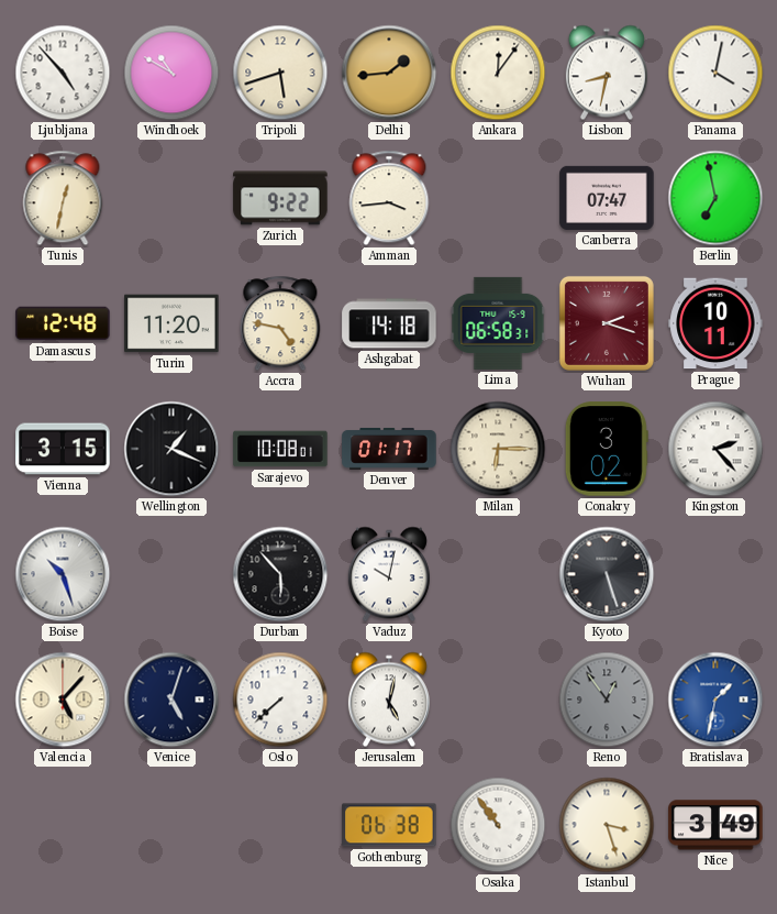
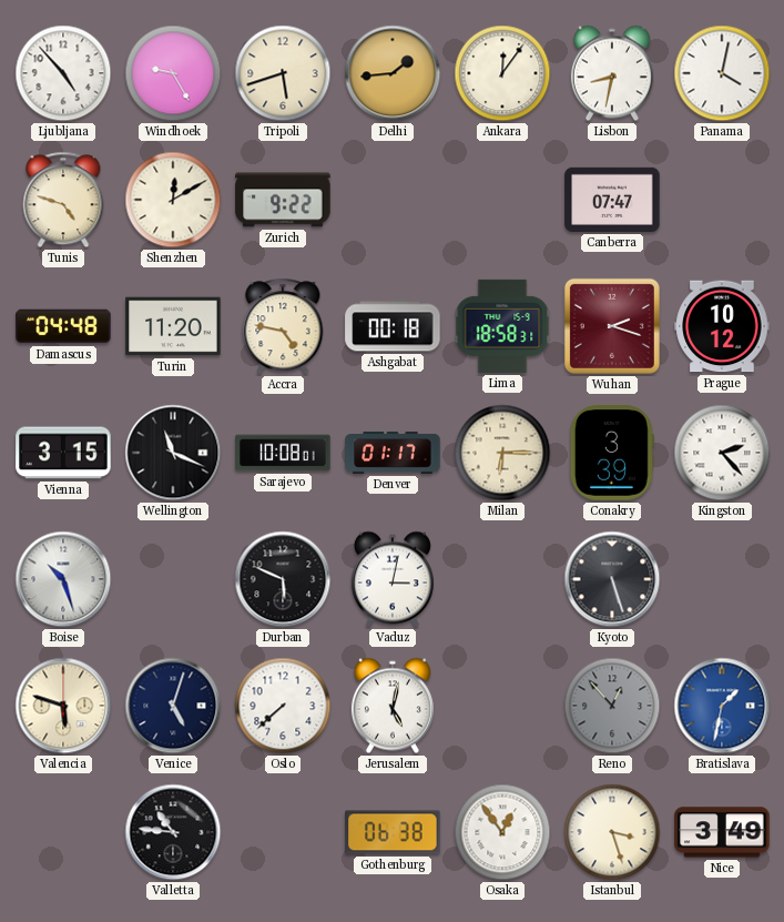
Windhoek: 10:50 -> 9:25 (173, 73)
Tunis: 12:32 -> 4:48 (63, 200)
Shenzhen: none -> 12:10 (173, 200)
Amman: 3:44 -> none (389, 198)
Berlin: 6:58 -> none (715, 198)
Damascus: 12:48 -> 04:48 (63, 326)
Ashgabat: 14:18 -> 00:18 (393, 326)
Lima: 06:58 -> 18:58 (502, 326)
Prague: 10:11 -> 10:12 (722, 326)
Wellington: 1:19 -> 11:19 (173, 453)
Conakry: 3:02 -> 3:39 (612, 453)
Durban: 5:53 -> 5:49 (283, 579)
Vaduz: 10:02 -> 3:02 (393, 579)
Valencia: 5:07 -> 5:48 (63, 706)
Reno: 12:54 -> 12:53 (612, 706)
Valletta: none -> 10:46 (173, 832)
Osaka: 10:54 -> 12:54 (502, 832)
